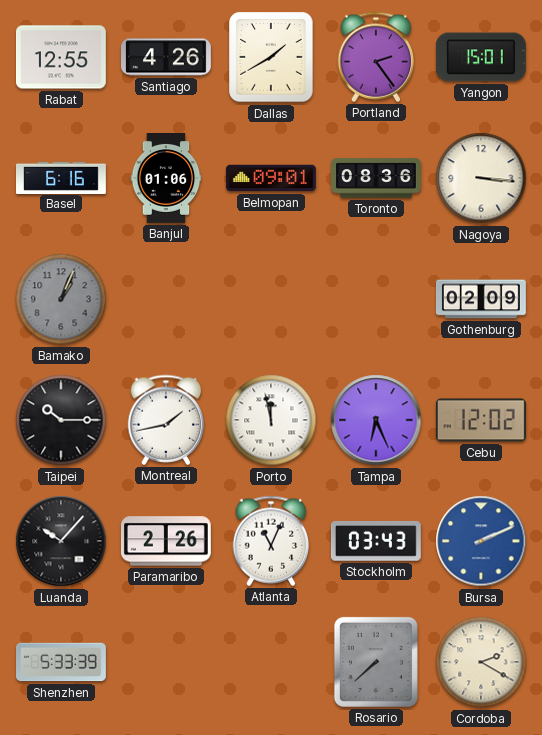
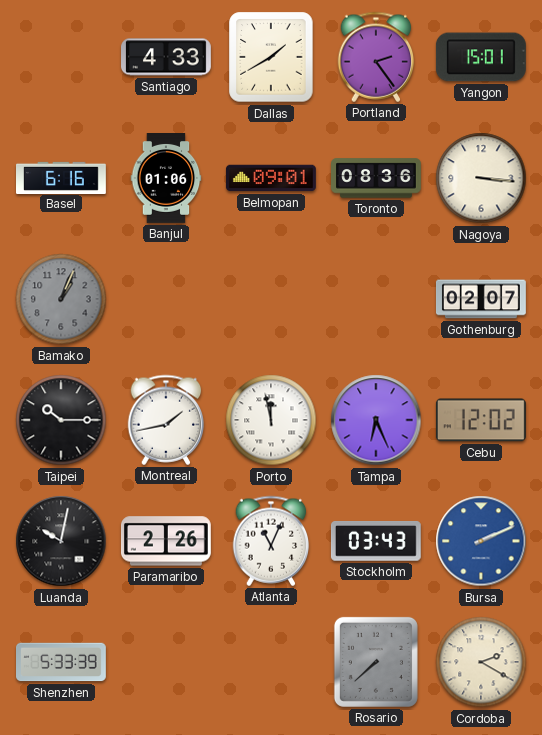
Rabat: 12:55 -> none (61, 57)
Santiago: 4:26 -> 4:33 (167, 57)
Gothenburg: 02:09 -> 02:07 (481, 299)
Luanda: 10:07 -> 10:02 (61, 541)
